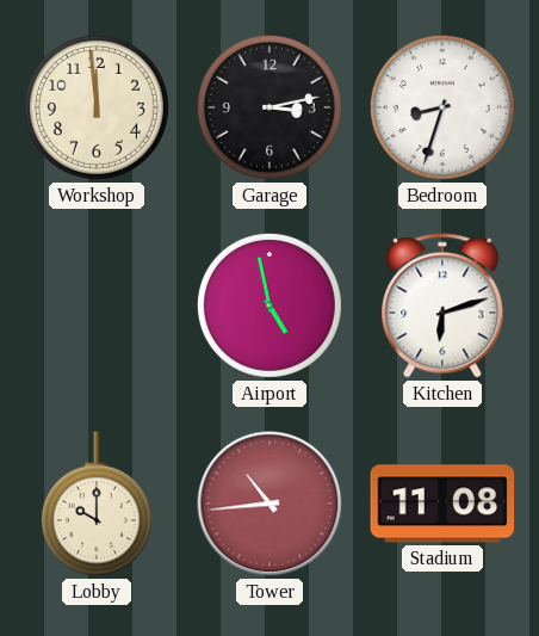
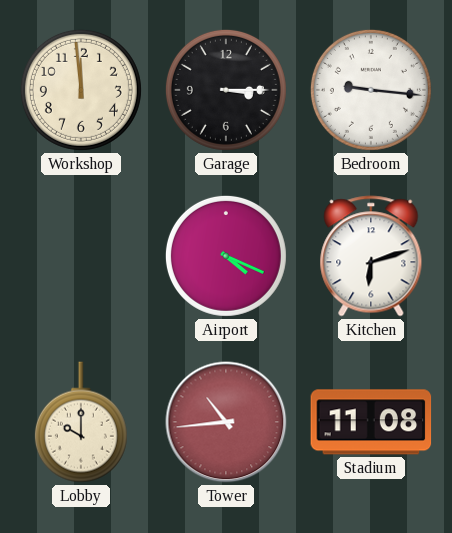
Garage: 3:13 -> 3:15 (226, 90)
Bedroom: 8:33 -> 9:16 (371, 90)
Airport: 4:58 -> 4:19 (226, 256)
